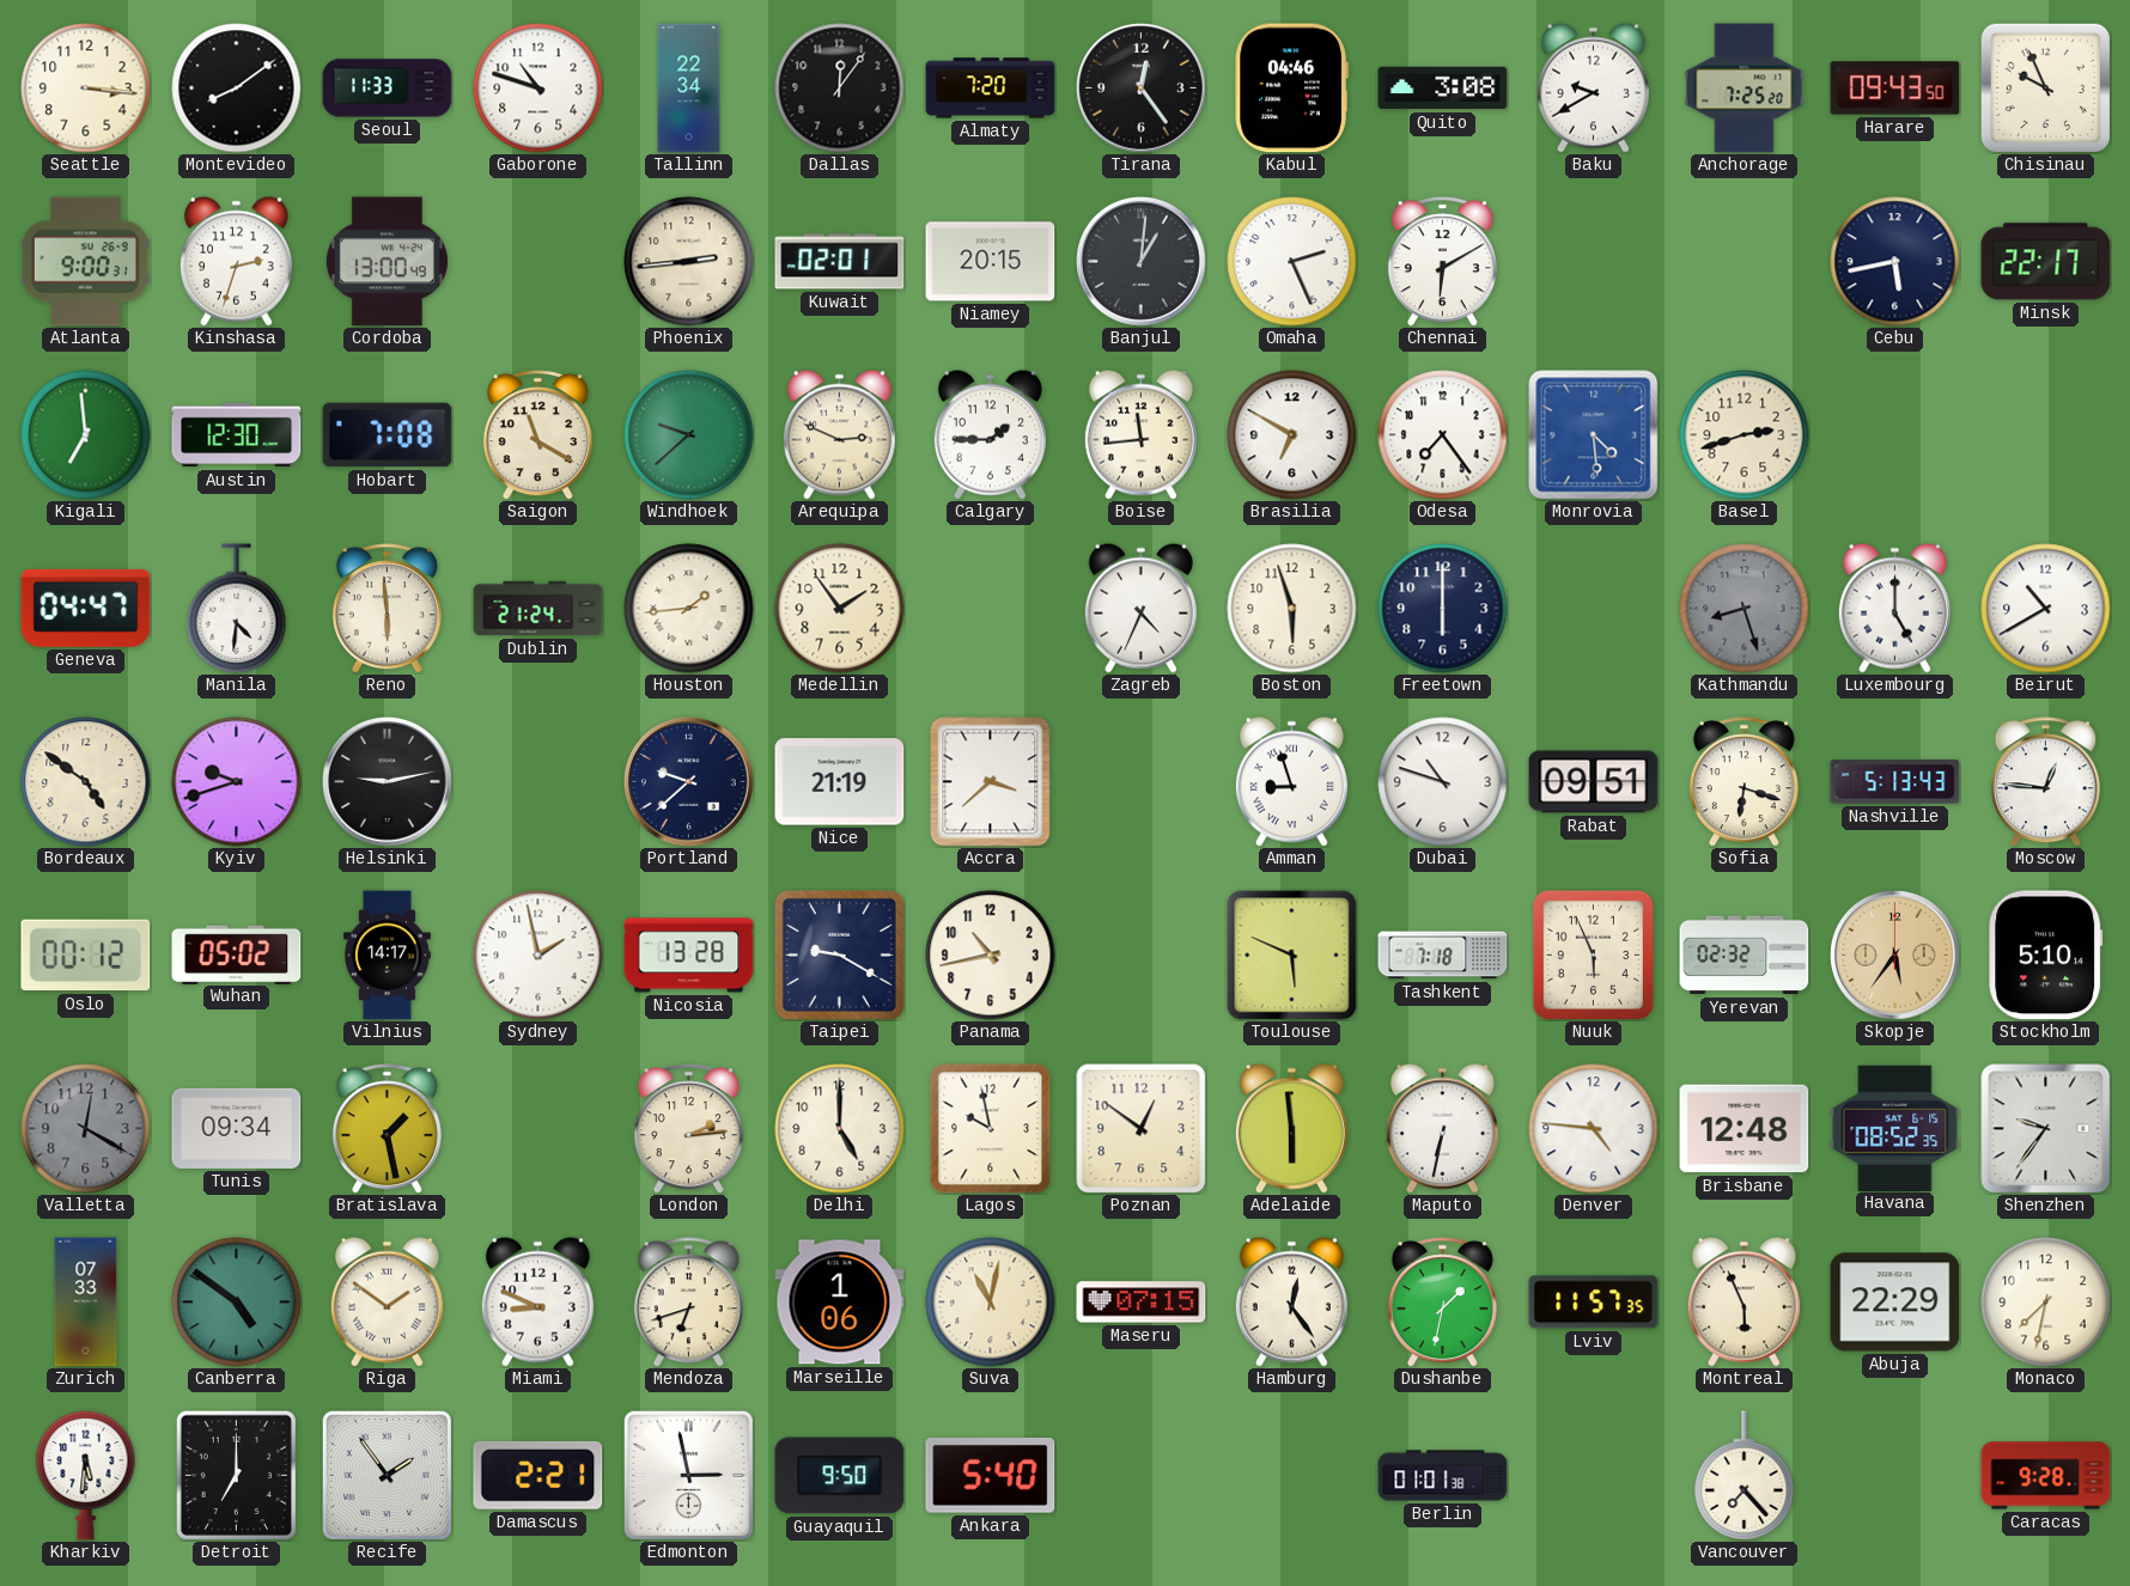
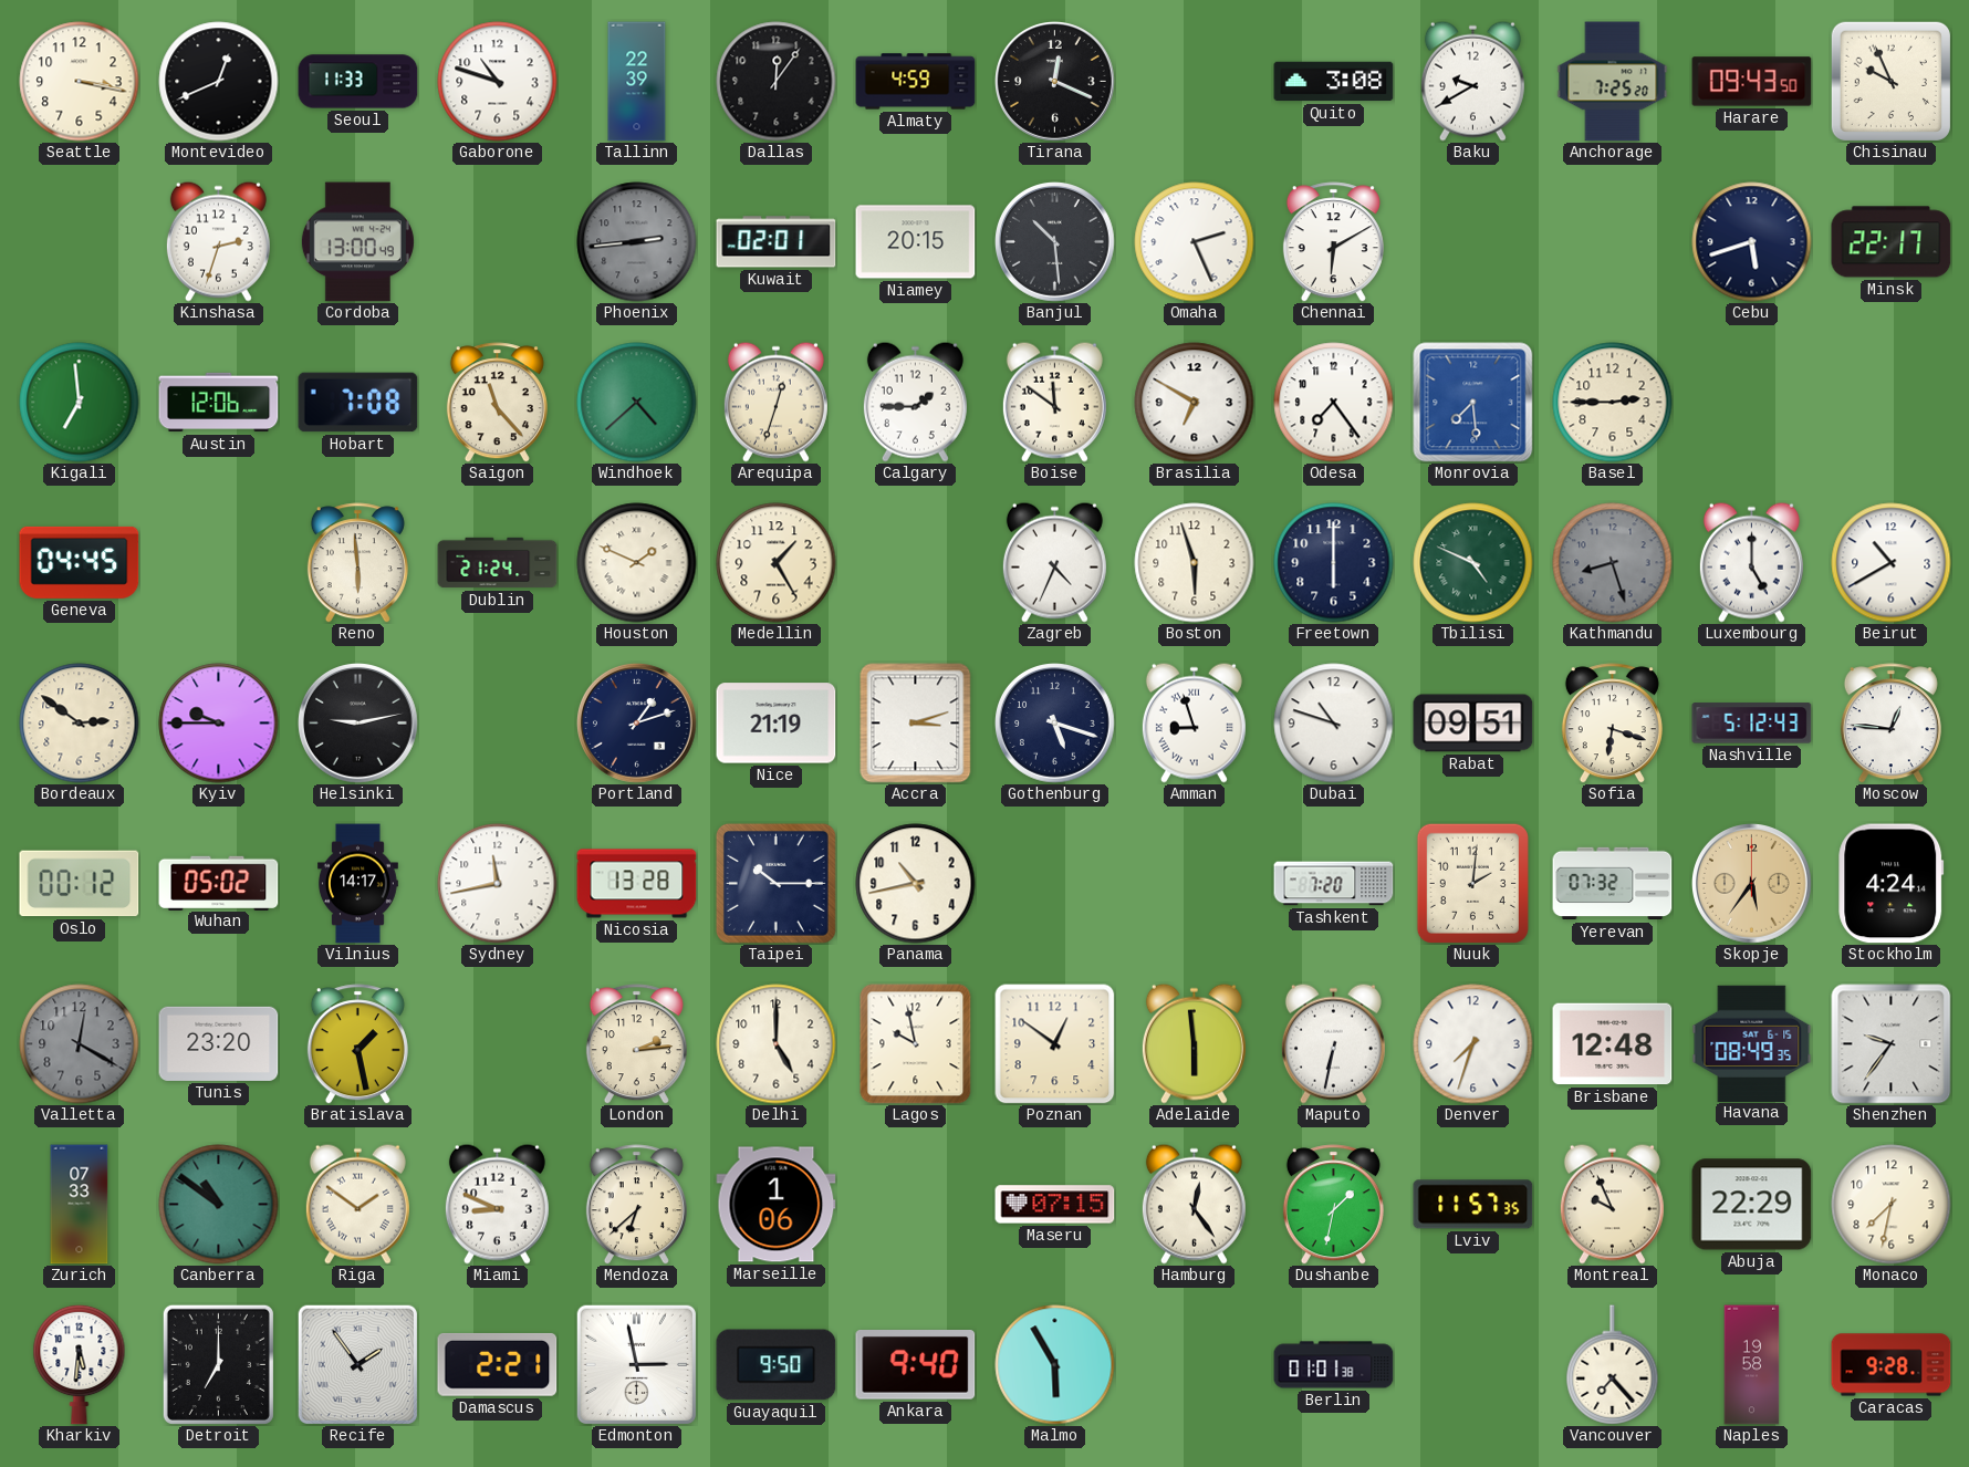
Seattle: 3:16 -> 3:17 (80, 82)
Montevideo: 8:09 -> 12:41 (219, 82)
Tallinn: 22:34 -> 22:39 (637, 82)
Almaty: 7:20 -> 4:59 (916, 82)
Tirana: 12:24 -> 12:19 (1055, 82)
Kabul: 04:46 -> none (1291, 89)
Atlanta: 9:00 -> none (85, 262)
Phoenix dial: cream -> grey (637, 242)
Banjul: 1:01 -> 10:29 (1055, 242)
Cebu: 5:43 -> 5:42 (1752, 242)
Austin: 12:30 -> 12:06 (219, 403)
Saigon: 11:20 -> 11:23 (497, 403)
Windhoek: 9:38 -> 4:38 (637, 403)
Arequipa: 2:49 -> 12:33 (775, 402)
Boise: 11:44 -> 11:51 (1054, 402)
Monrovia: 4:29 -> 7:29 (1473, 403)
Basel: 2:42 -> 2:45 (1613, 403)
Geneva: 04:47 -> 04:45 (80, 562)
Manila: 4:31 -> none (237, 609)
Houston: 1:44 -> 1:49 (637, 563)
Medellin: 1:54 -> 1:25 (777, 563)
Tbilisi: none -> 4:49 (1473, 563)
Bordeaux: 4:51 -> 2:51 (80, 724)
Kyiv: 9:42 -> 9:45 (219, 724)
Portland: 9:38 -> 1:12 (637, 724)
Accra: 3:38 -> 3:12 (916, 724)
Gothenburg: none -> 5:18 (1055, 724)
Nashville: 5:13 -> 5:12 (1752, 724)
Sydney: 1:58 -> 11:43 (498, 884)
Taipei: 9:20 -> 10:15 (775, 883)
Toulouse: 5:49 -> none (1292, 956)
Tashkent: 7:18 -> 7:20 (1334, 884)
Nuuk: 5:56 -> 2:01 (1472, 883)
Yerevan: 02:32 -> 07:32 (1613, 884)
Stockholm: 5:10 -> 4:24 (1892, 884)
Tunis: 09:34 -> 23:20 (219, 1043)
Denver: 4:46 -> 7:33 (1473, 1044)
Havana: 08:52 -> 08:49 (1752, 1043)
Canberra: 4:51 -> 10:51 (219, 1205)
Mendoza: 6:42 -> 6:38 (636, 1205)
Suva: 11:02 -> none (991, 1303)
Montreal: 5:56 -> 9:56 (1612, 1204)
Ankara: 5:40 -> 9:40 (916, 1365)
Malmo: none -> 5:55 (1055, 1365)
Naples: none -> 19:58 (1752, 1365)
